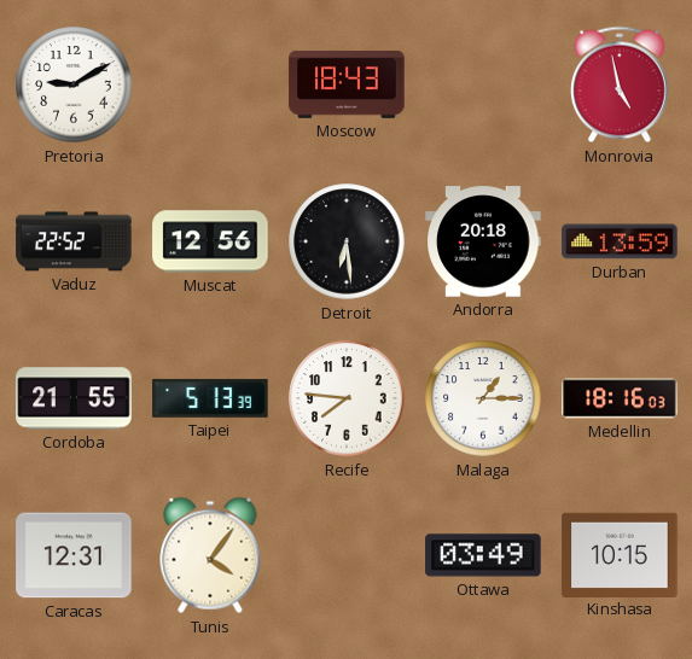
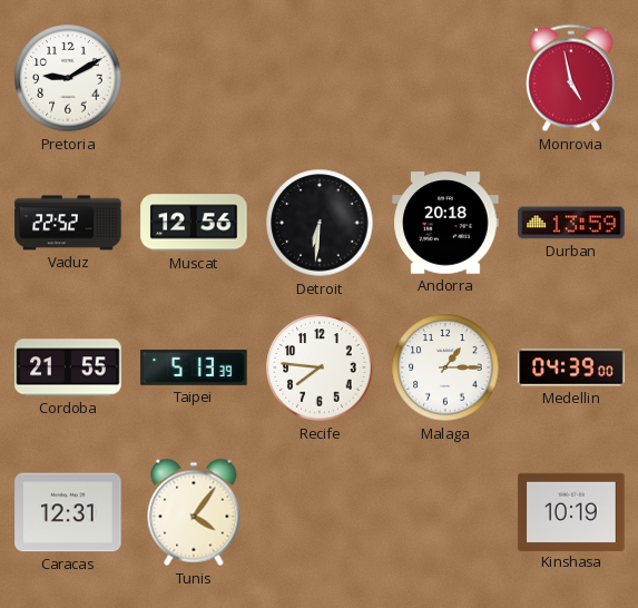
Moscow: 18:43 -> none (347, 86)
Detroit: 6:29 -> 6:31 (320, 223)
Medellin: 18:16 -> 04:39 (571, 367)
Ottawa: 03:49 -> none (483, 555)
Kinshasa: 10:15 -> 10:19 (571, 511)
